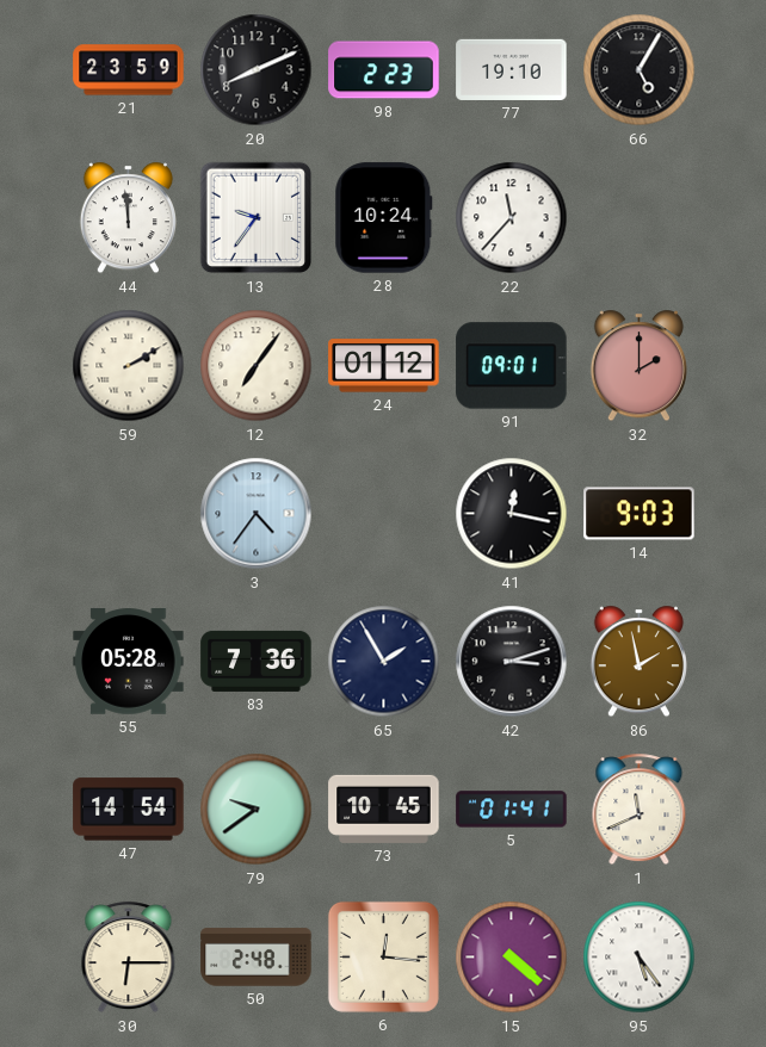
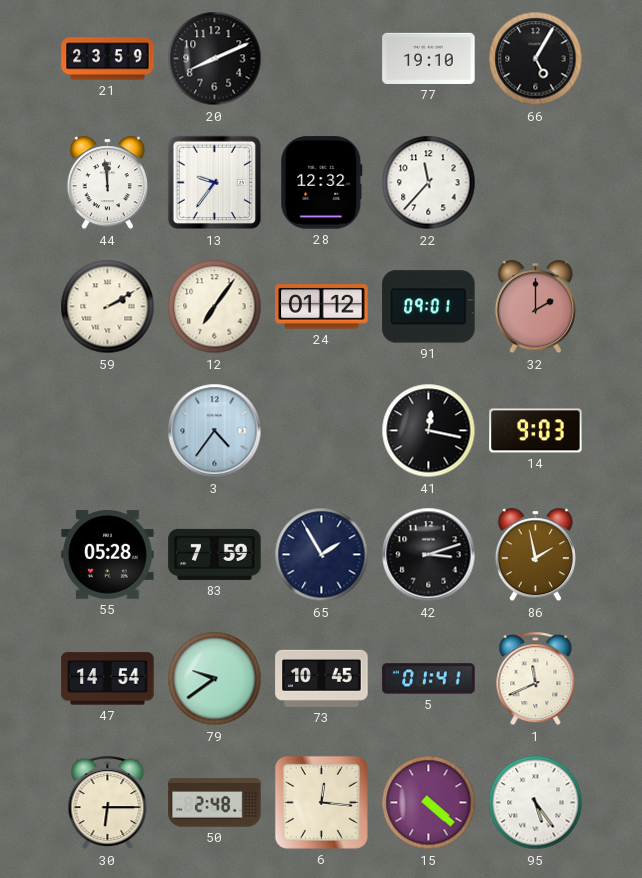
98: 2:23 -> none (384, 70)
28: 10:24 -> 12:32 (322, 183)
83: 7:36 -> 7:59 (215, 554)
